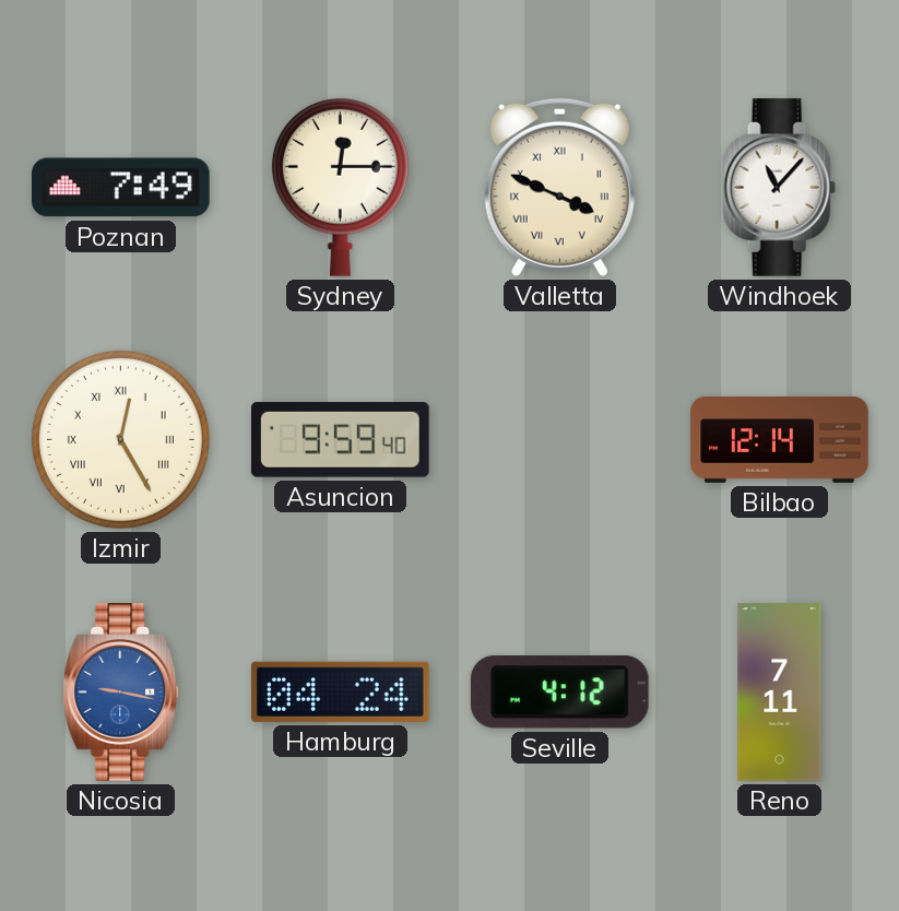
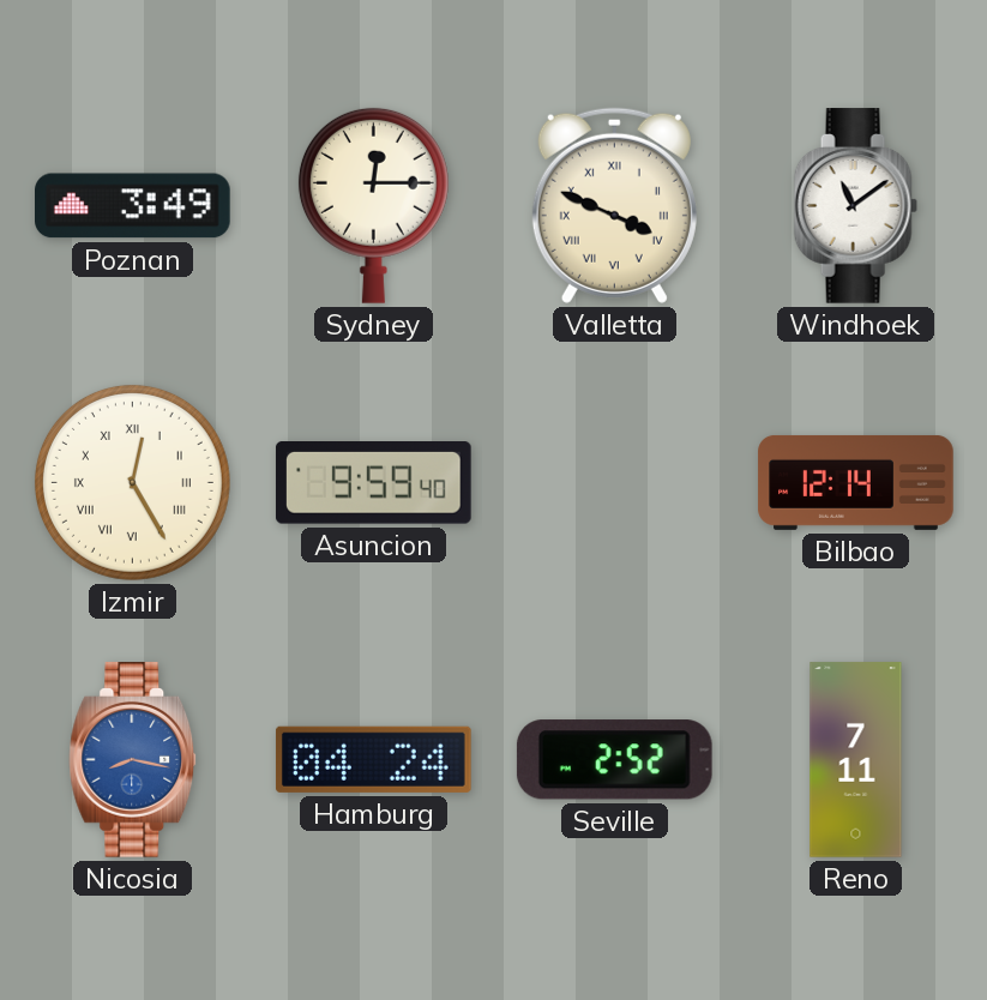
Poznan: 7:49 -> 3:49 (133, 206)
Windhoek: 11:07 -> 11:09 (855, 206)
Nicosia: 9:17 -> 8:17 (133, 760)
Seville: 4:12 -> 2:52 (614, 760)
